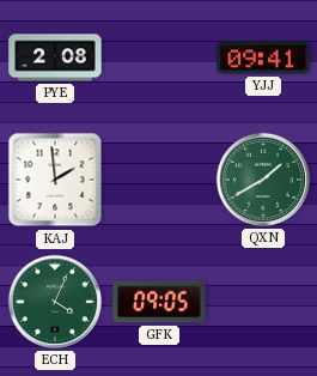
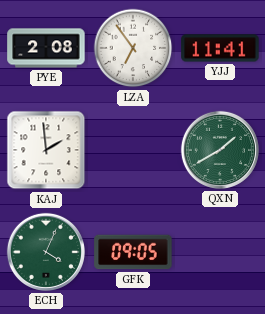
LZA: none -> 6:54 (133, 48)
YJJ: 09:41 -> 11:41 (220, 48)
